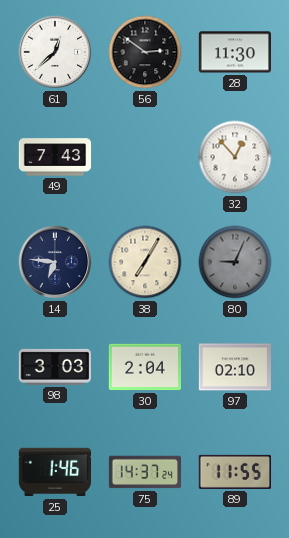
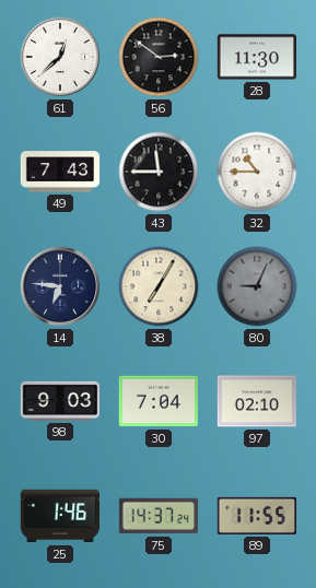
43: none -> 11:45 (159, 172)
32: 12:53 -> 10:45 (257, 172)
98: 3:03 -> 9:03 (59, 401)
30: 2:04 -> 7:04 (159, 401)
